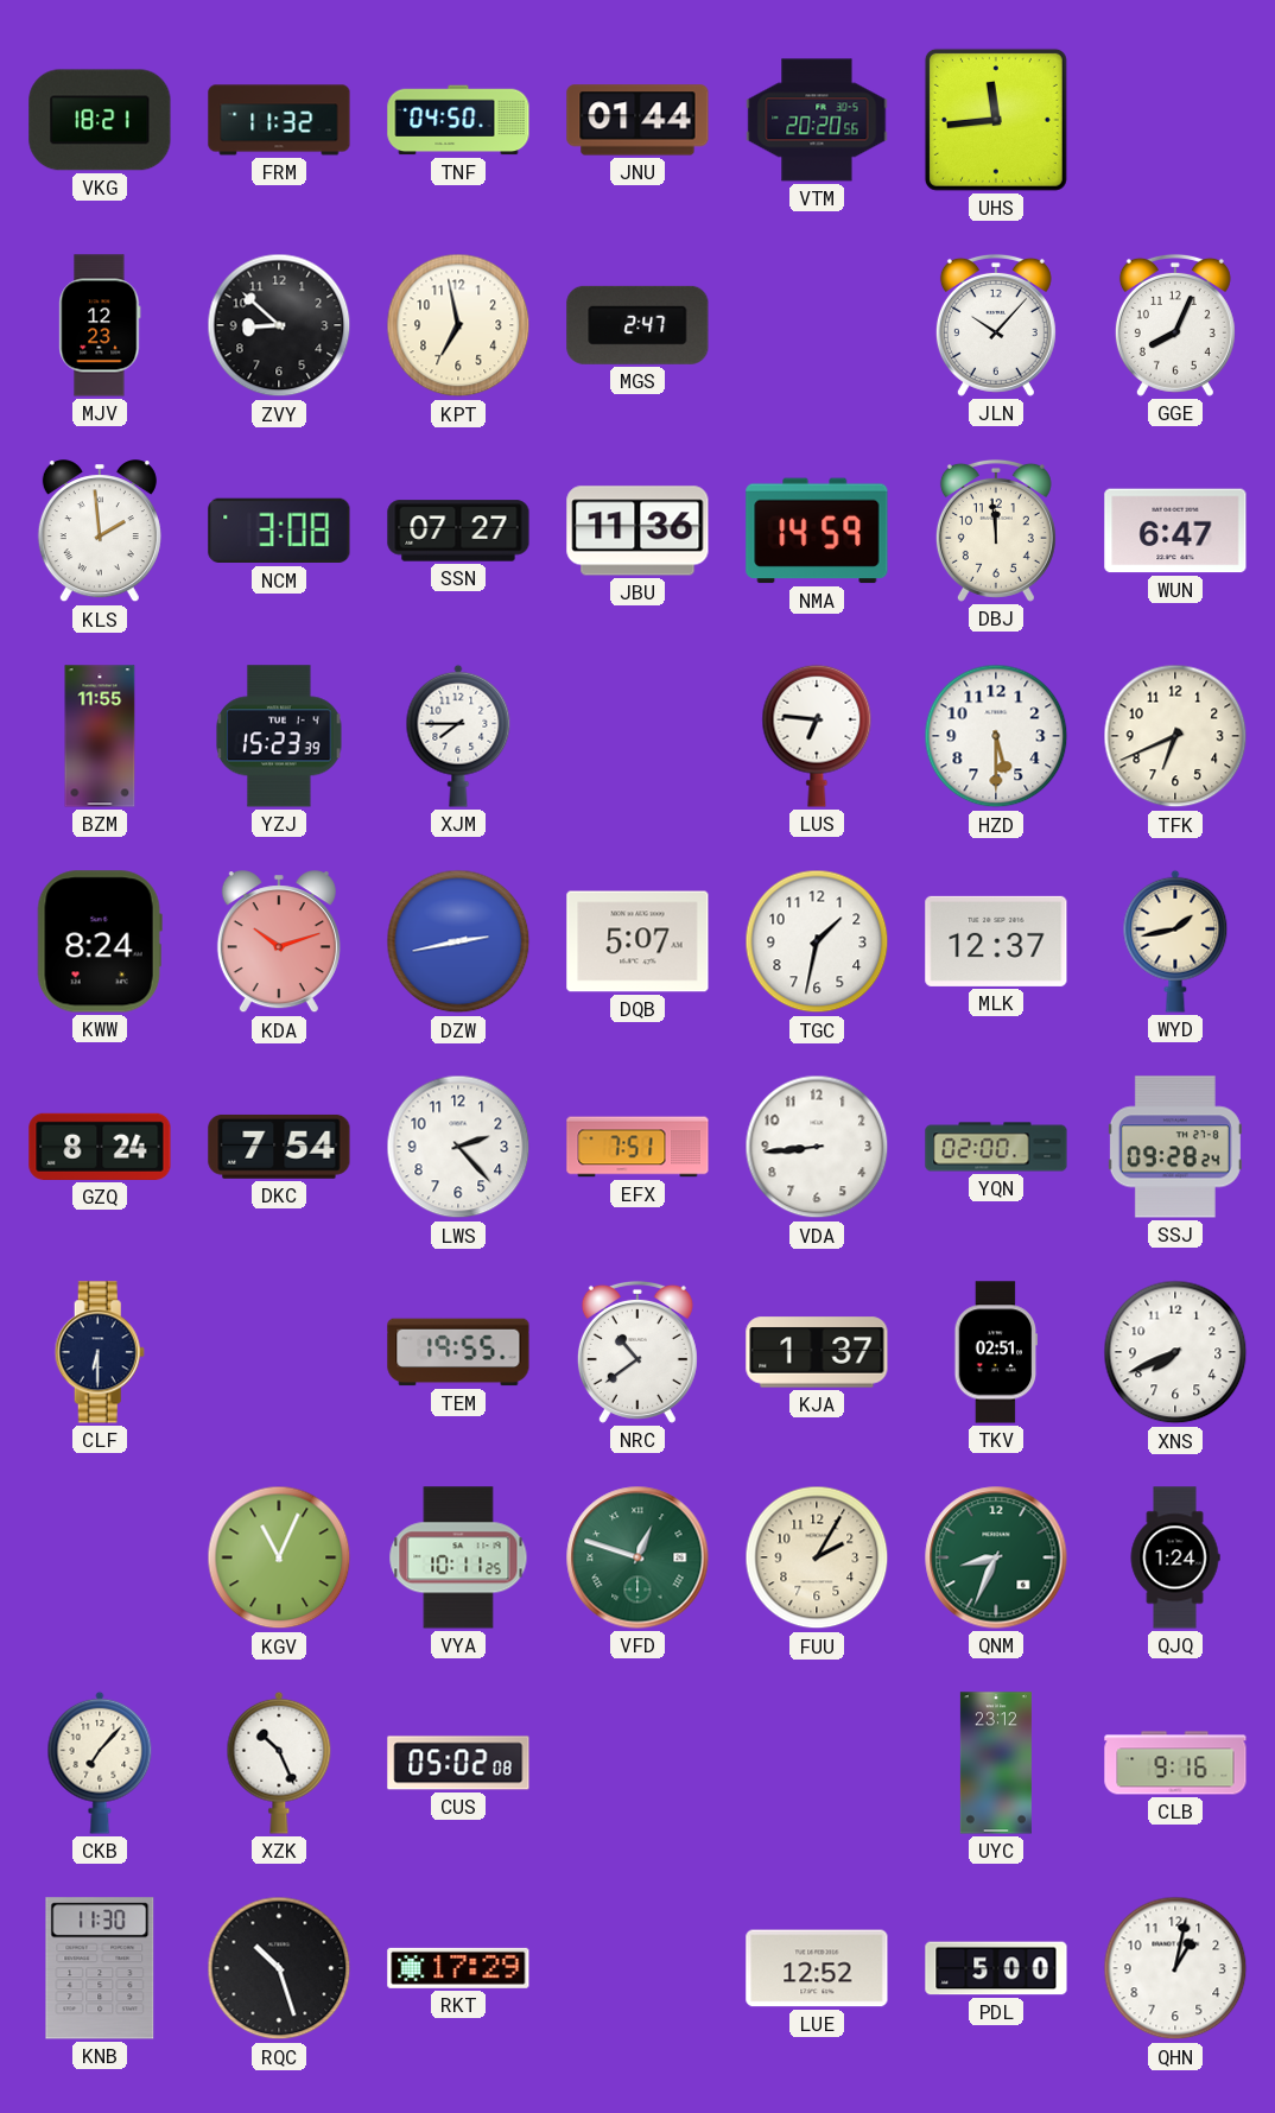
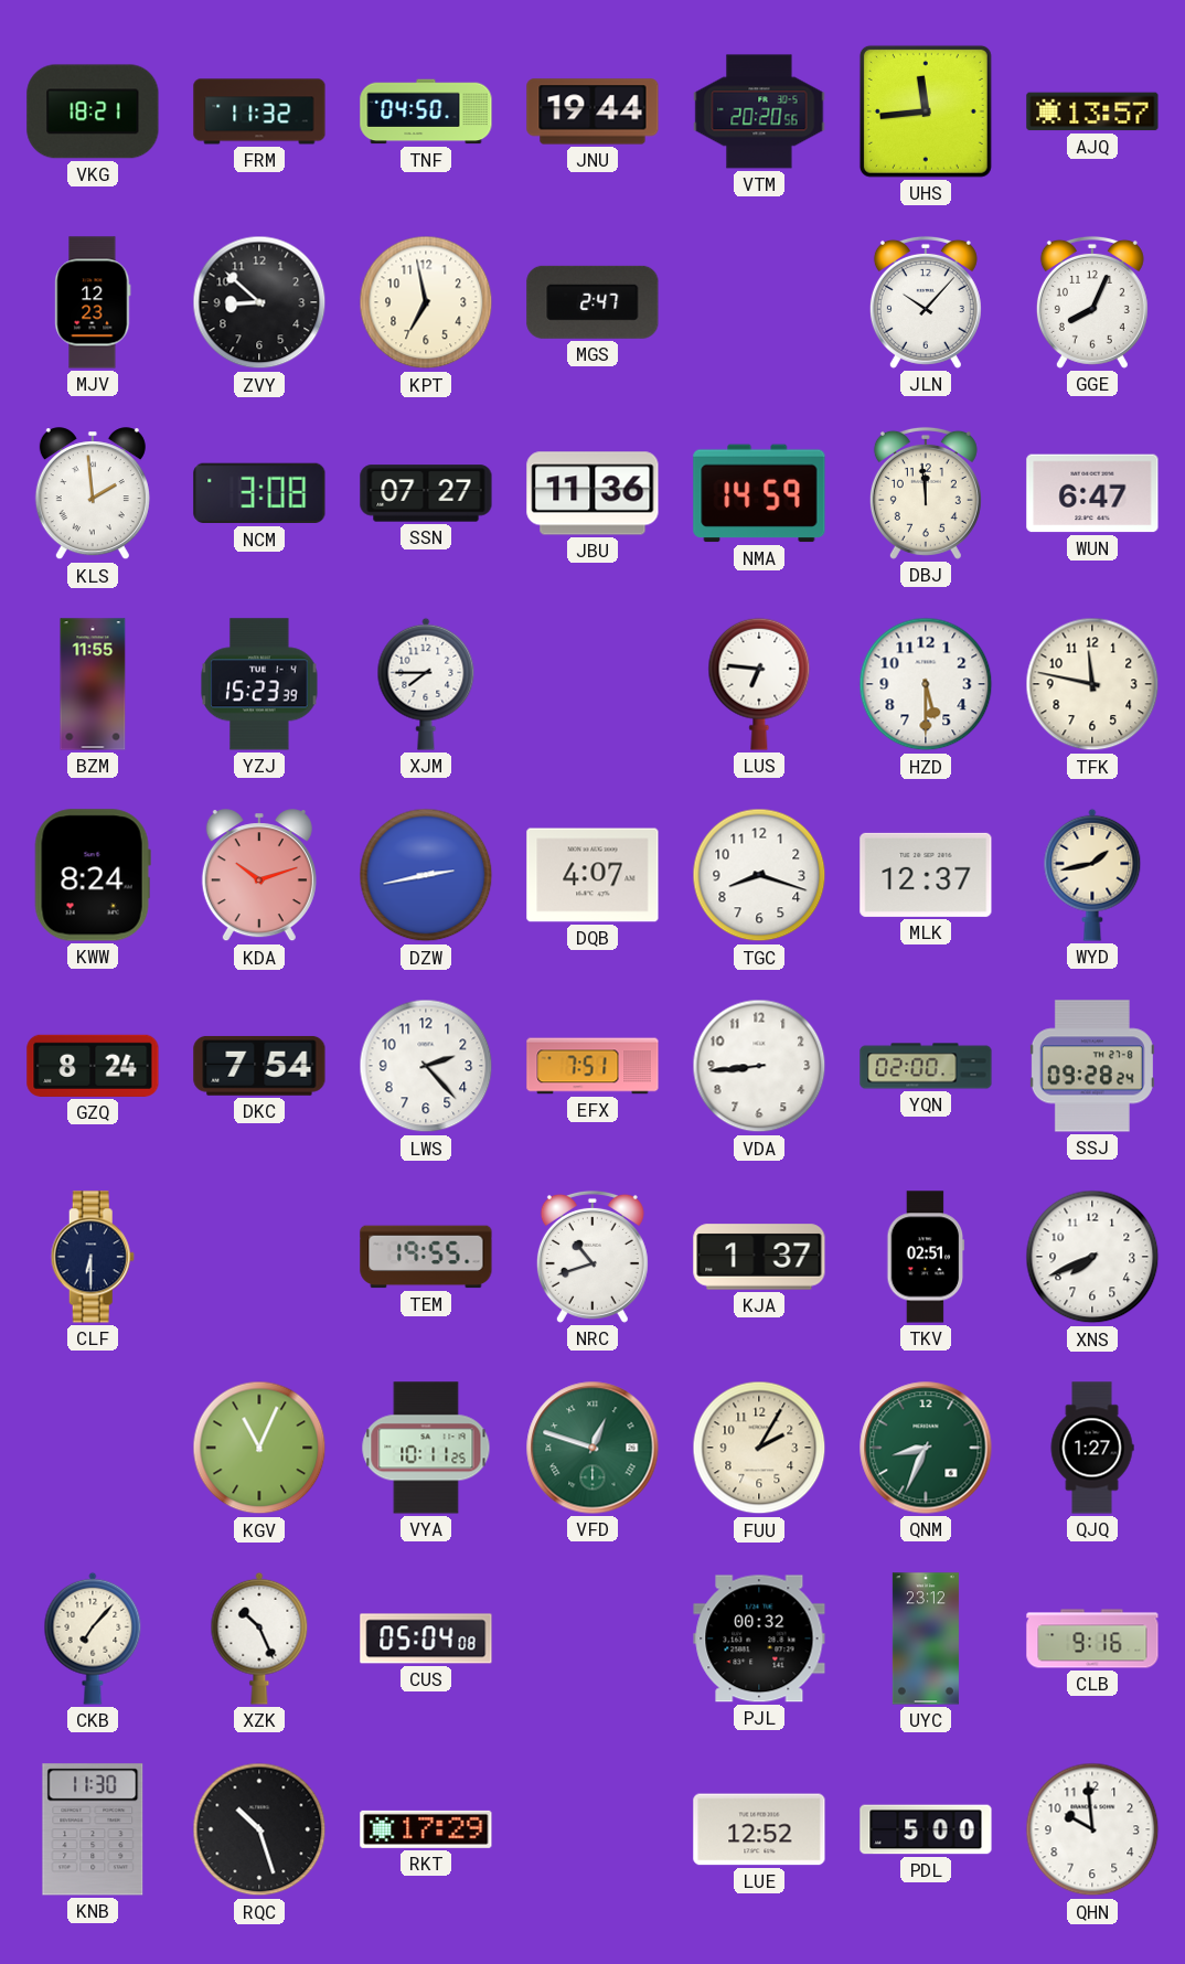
JNU: 01:44 -> 19:44 (592, 111)
AJQ: none -> 13:57 (1092, 111)
TFK: 6:41 -> 11:47 (1092, 684)
DQB: 5:07 -> 4:07 (592, 875)
TGC: 1:32 -> 8:18 (759, 875)
NRC: 10:39 -> 10:42 (592, 1257)
QJQ: 1:24 -> 1:27 (1092, 1448)
CUS: 05:02 -> 05:04 (426, 1639)
PJL: none -> 00:32 (759, 1639)
QHN: 1:02 -> 9:59 (1092, 1829)
